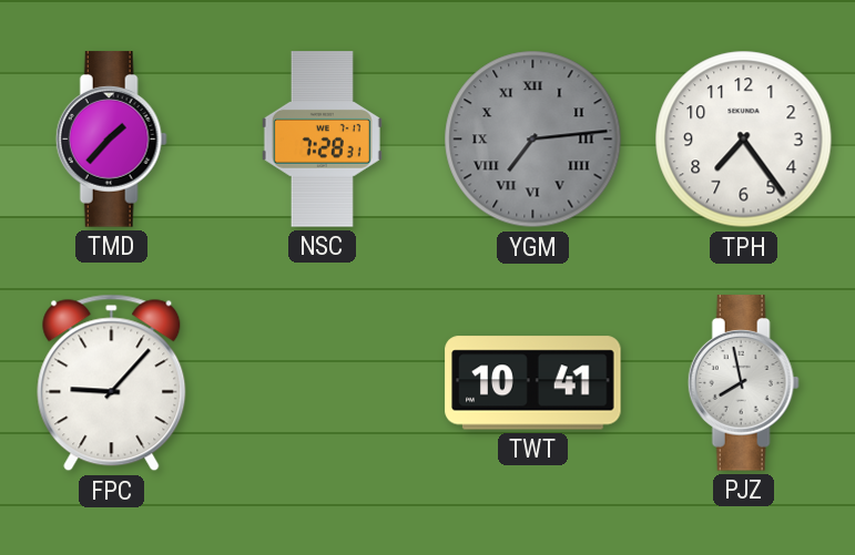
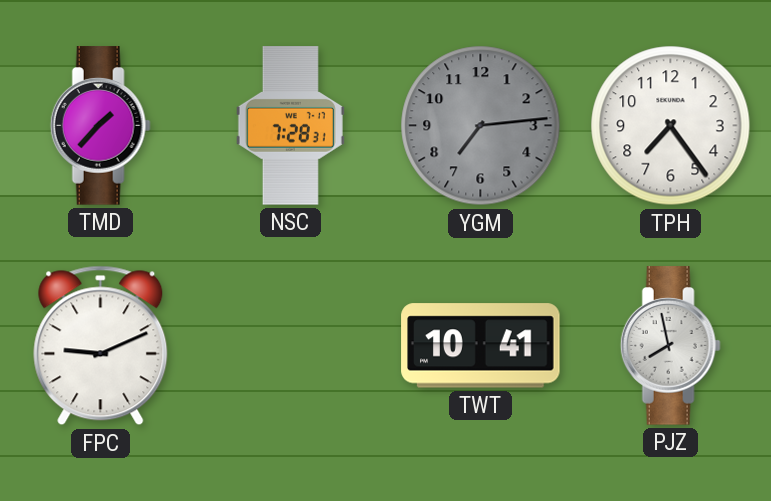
YGM numerals: Roman -> Arabic (481, 126)
FPC: 9:07 -> 9:11 (101, 346)
